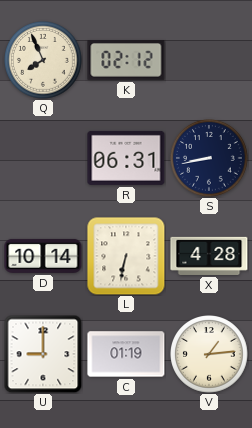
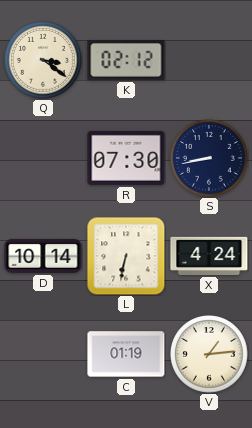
Q: 7:56 -> 3:21 (43, 60)
R: 06:31 -> 07:30 (126, 158)
X: 4:28 -> 4:24 (209, 256)
U: 9:00 -> none (43, 354)
